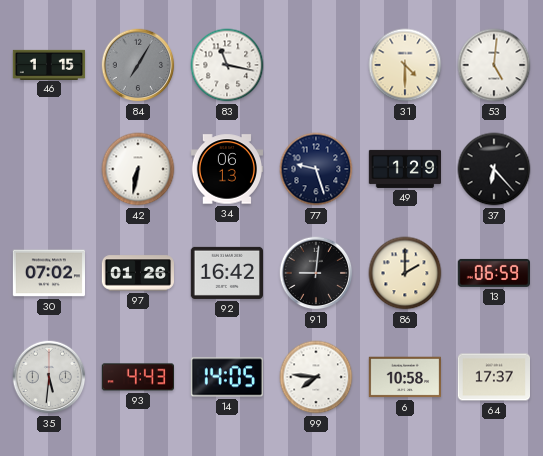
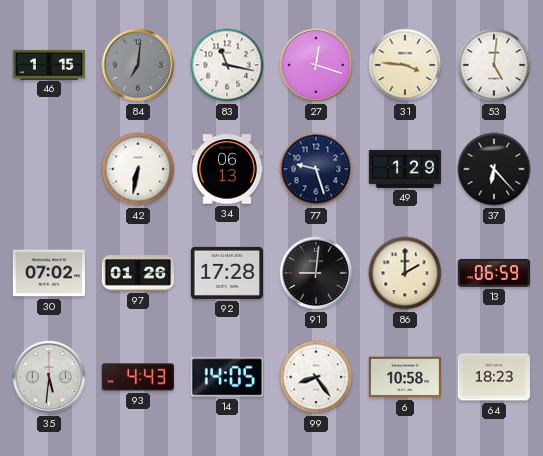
84: 7:05 -> 7:01 (138, 65)
27: none -> 12:18 (316, 65)
31: 4:30 -> 3:46 (405, 65)
92: 16:42 -> 17:28 (226, 273)
99: 7:46 -> 8:24 (316, 377)
64: 17:37 -> 18:23 (493, 377)
